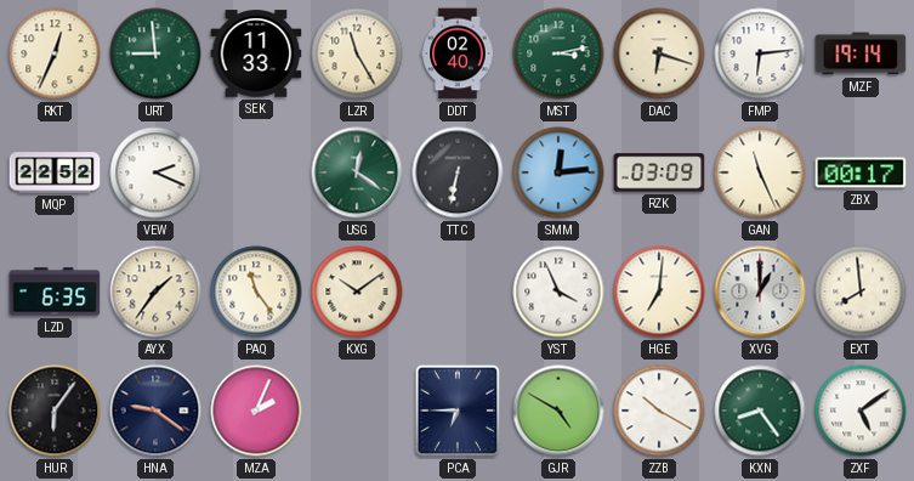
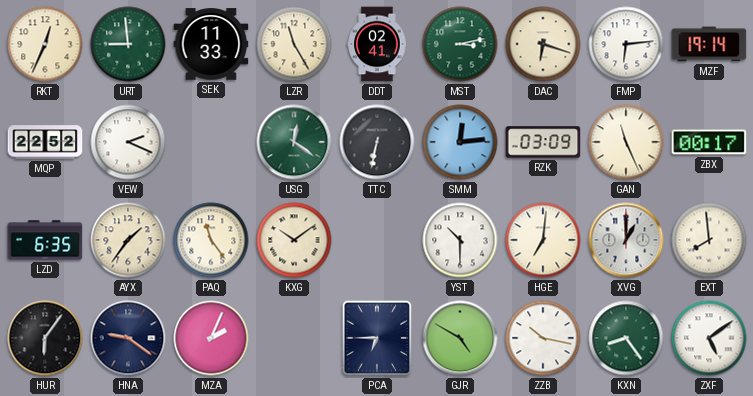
DDT: 02:40 -> 02:41 (377, 44)
YST: 3:56 -> 10:30 (460, 240)
ZZB: 10:20 -> 10:17 (543, 338)
